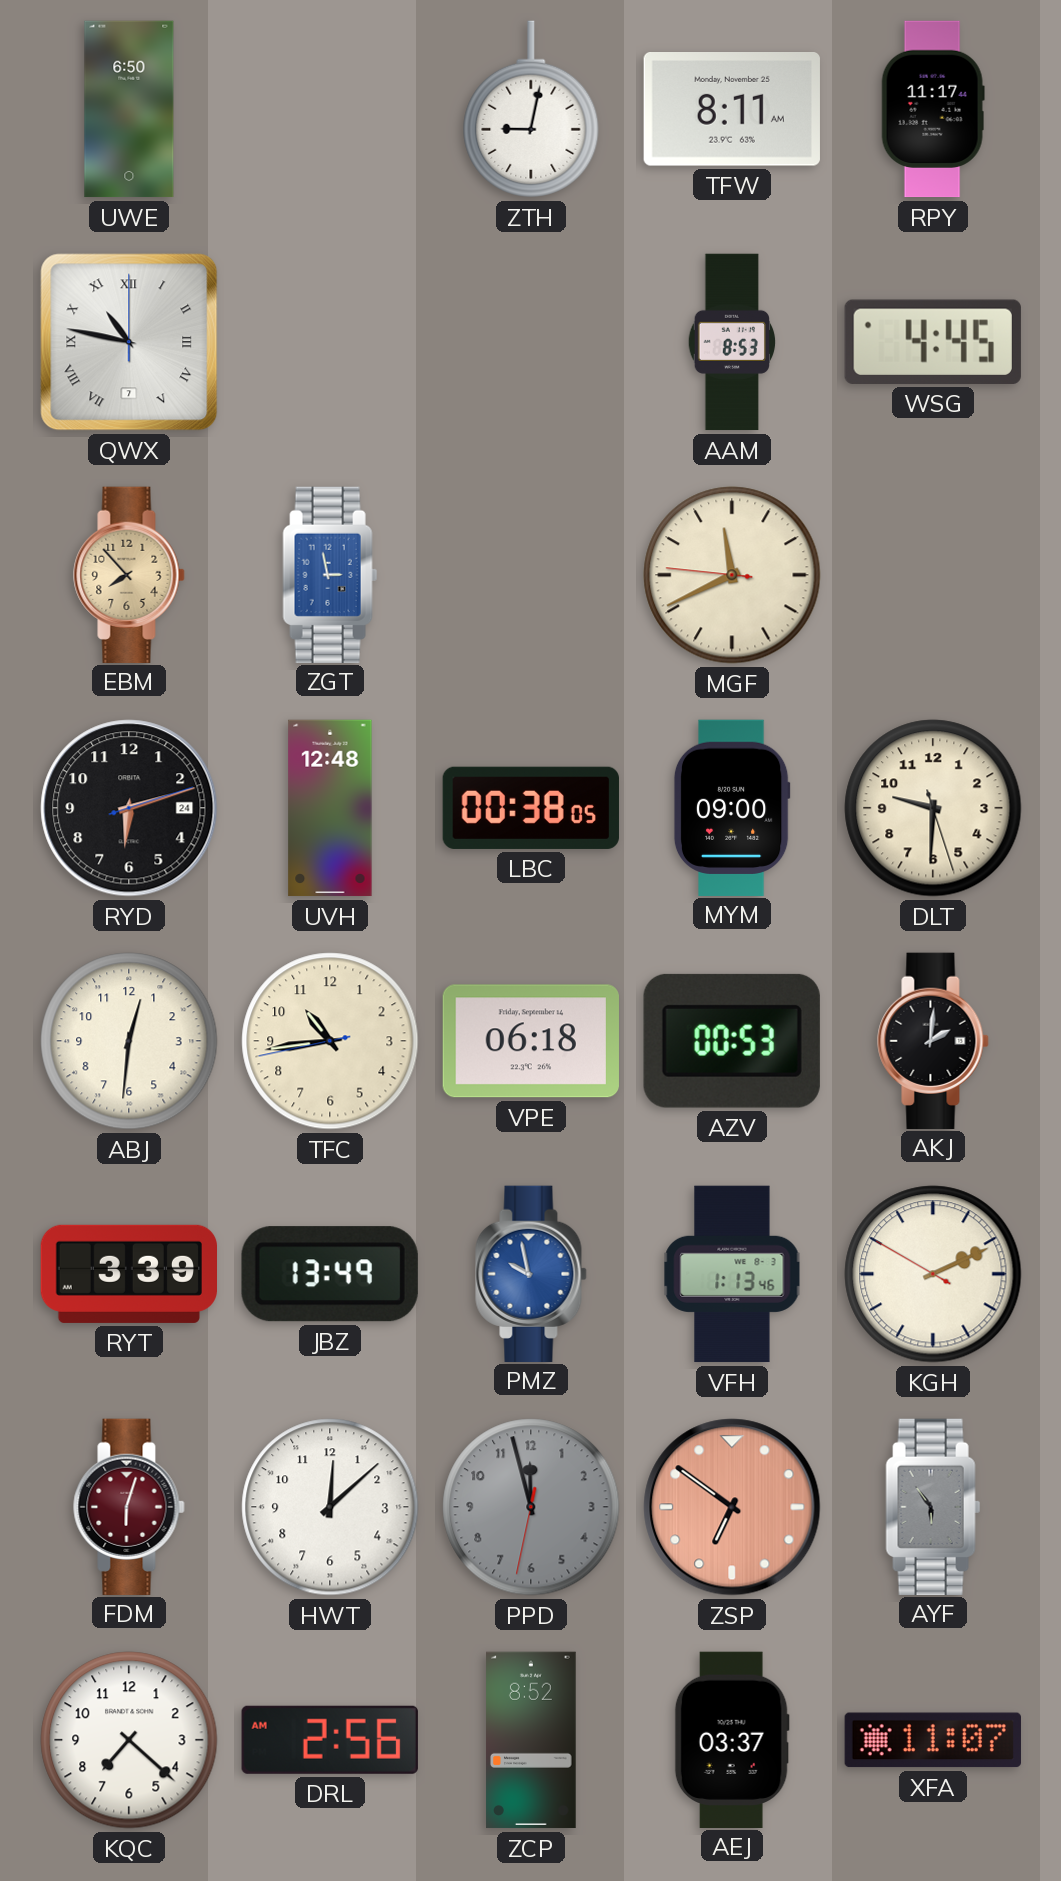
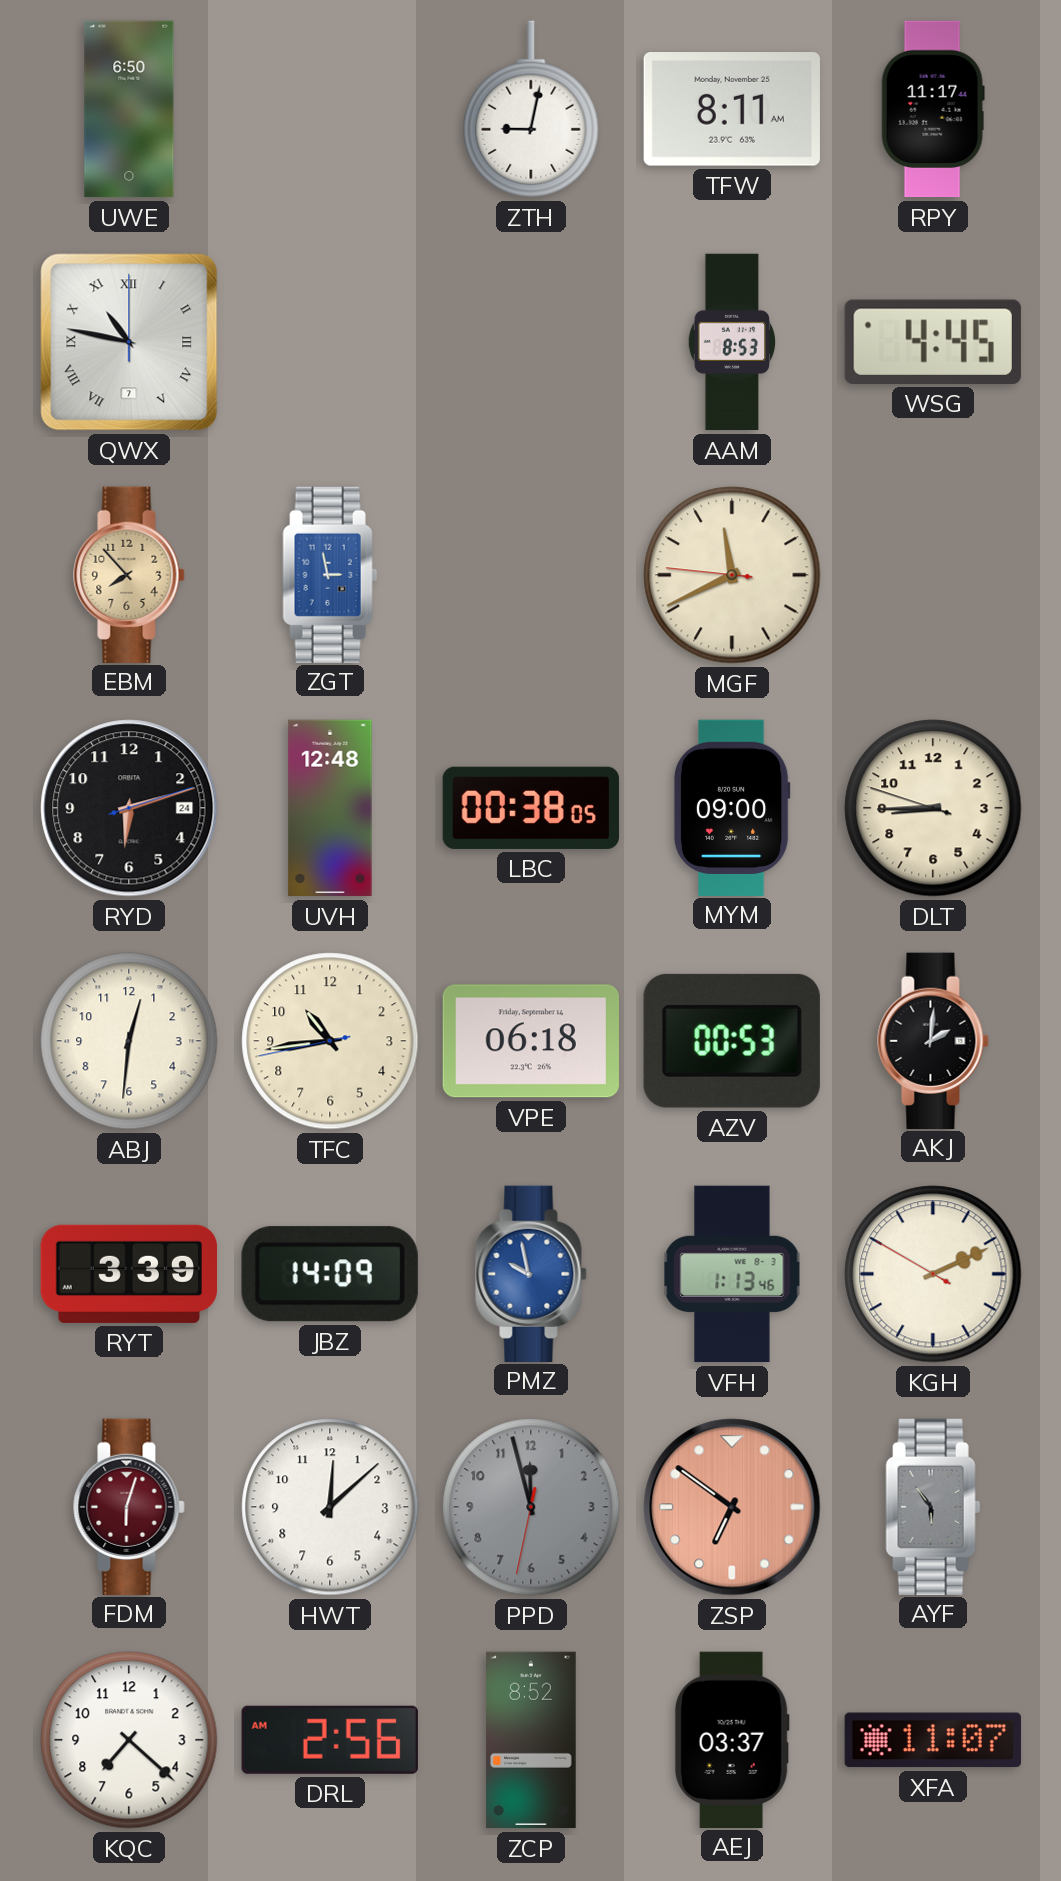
DLT: 9:30 -> 8:44 (933, 808)
JBZ: 13:49 -> 14:09 (330, 1274)
